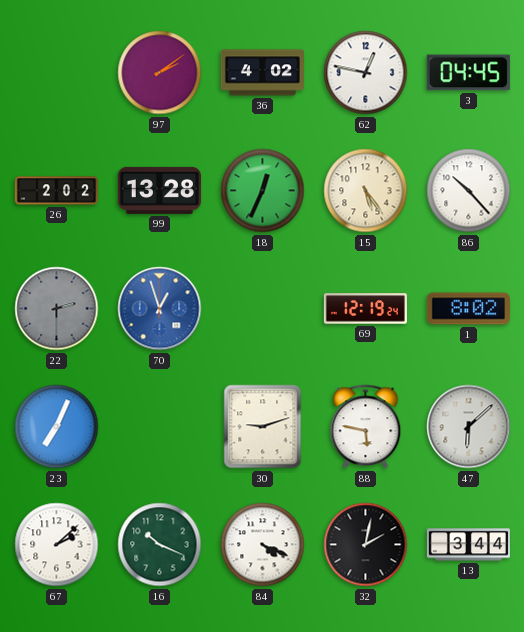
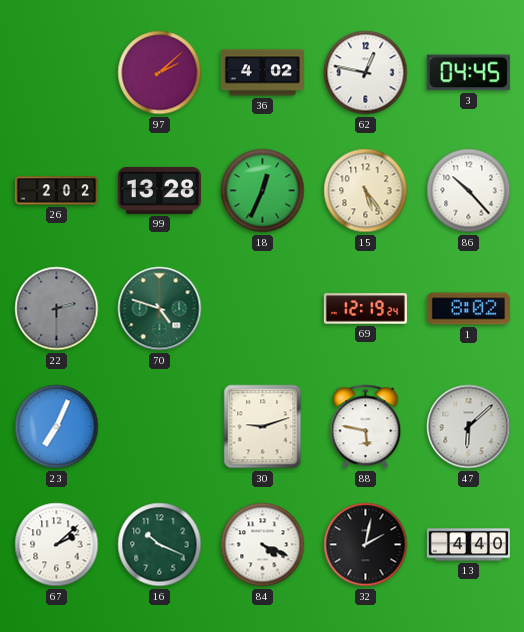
97: 2:09 -> 2:08 (160, 73)
70: 12:57 -> 4:48 (160, 309)
70 dial: blue -> green (160, 309)
13: 3:44 -> 4:40 (468, 545)
